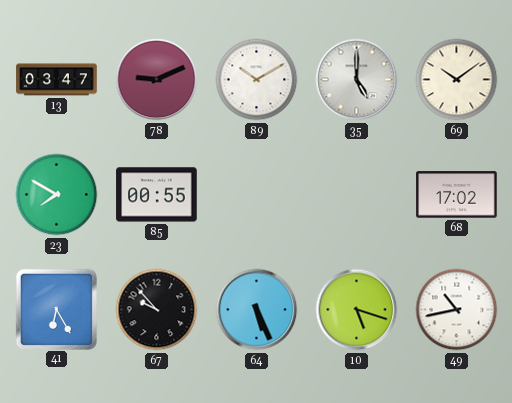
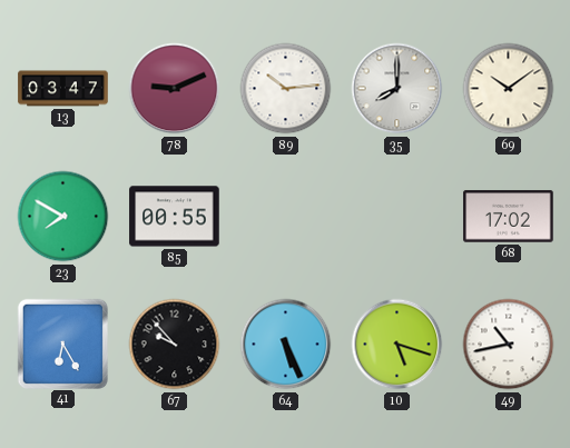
89: 10:10 -> 10:14 (286, 89)
35: 5:00 -> 8:00 (397, 89)
